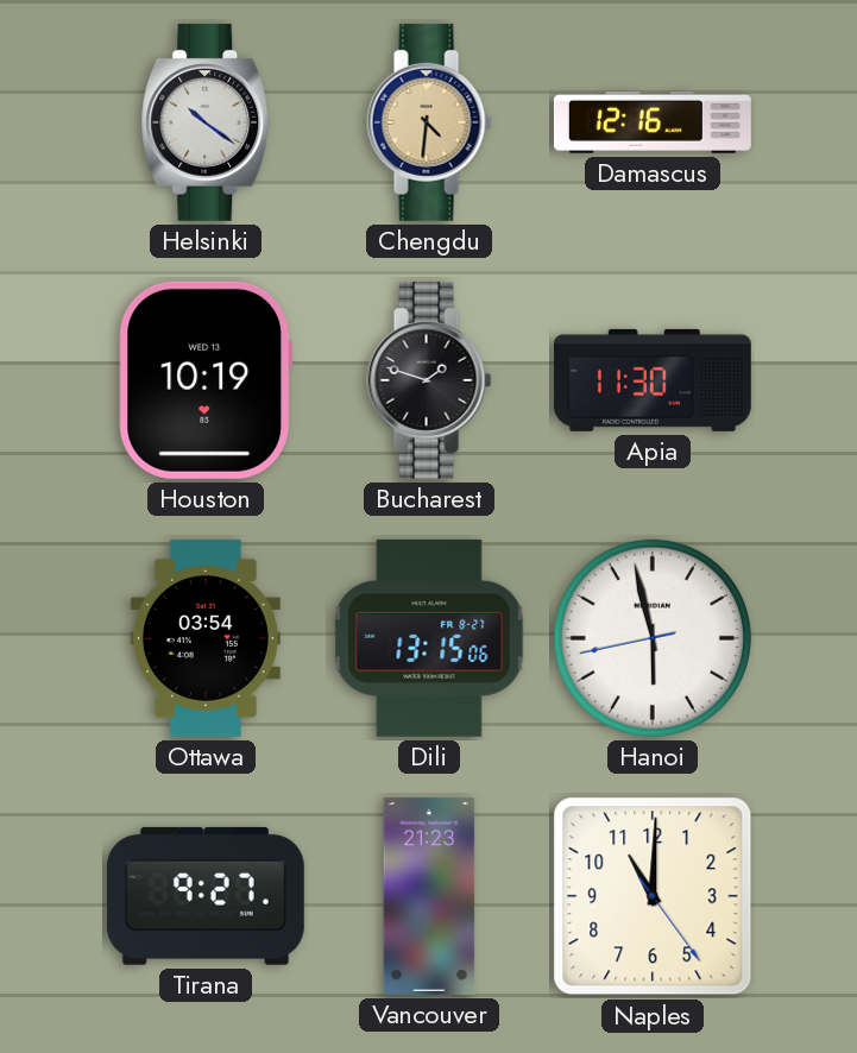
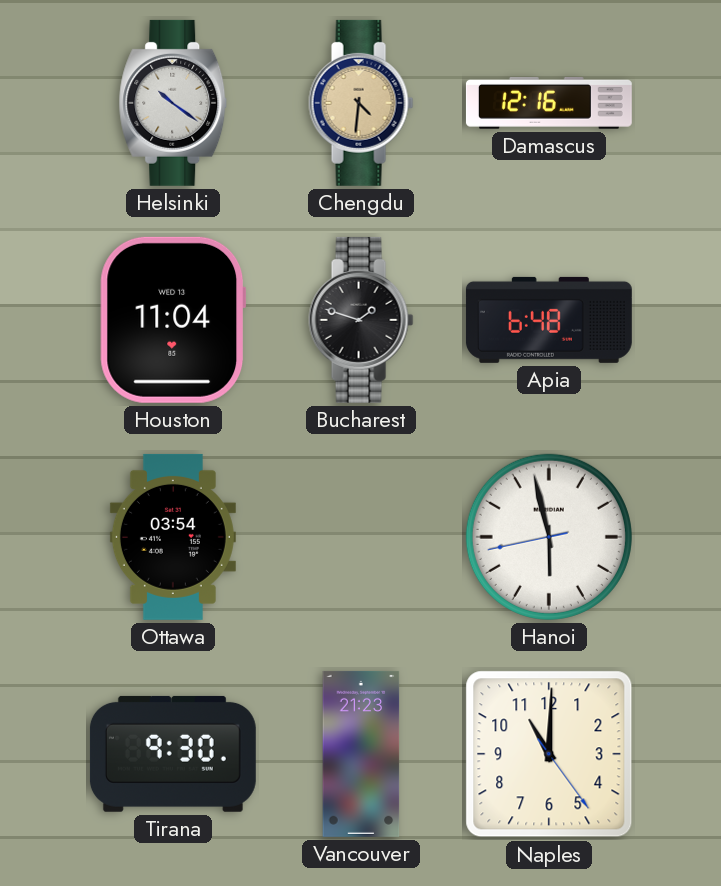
Houston: 10:19 -> 11:04 (173, 320)
Apia: 11:30 -> 6:48 (549, 320)
Dili: 13:15 -> none (429, 638)
Tirana: 9:27 -> 9:30 (173, 754)
